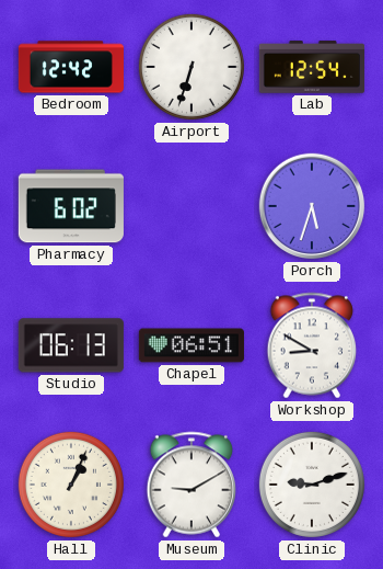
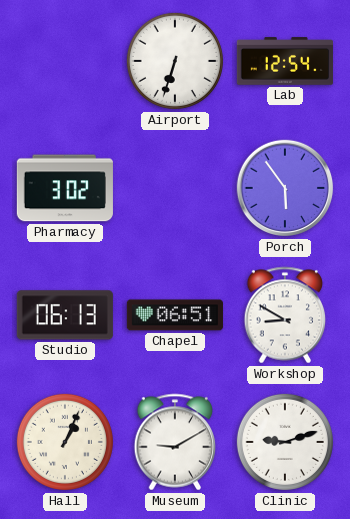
Bedroom: 12:42 -> none (71, 67)
Pharmacy: 6:02 -> 3:02 (65, 188)
Porch: 5:33 -> 5:54 (285, 188)
